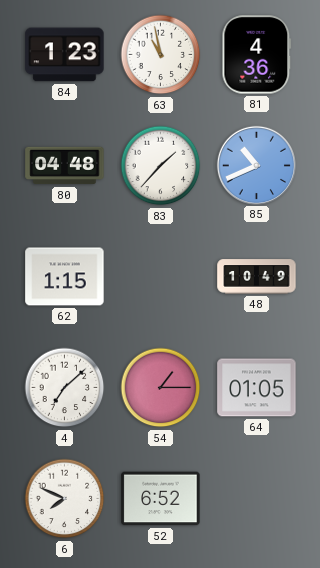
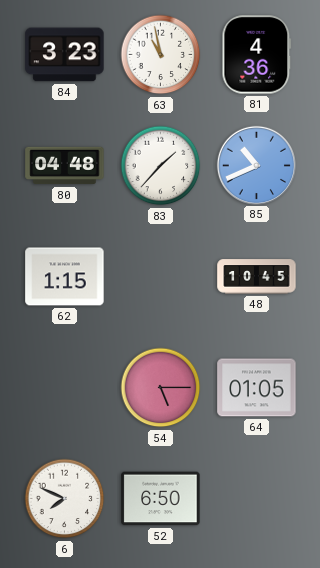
84: 1:23 -> 3:23 (65, 55)
48: 10:49 -> 10:45 (257, 277)
4: 7:08 -> none (65, 388)
54: 1:15 -> 5:15 (161, 388)
52: 6:52 -> 6:50 (161, 499)
